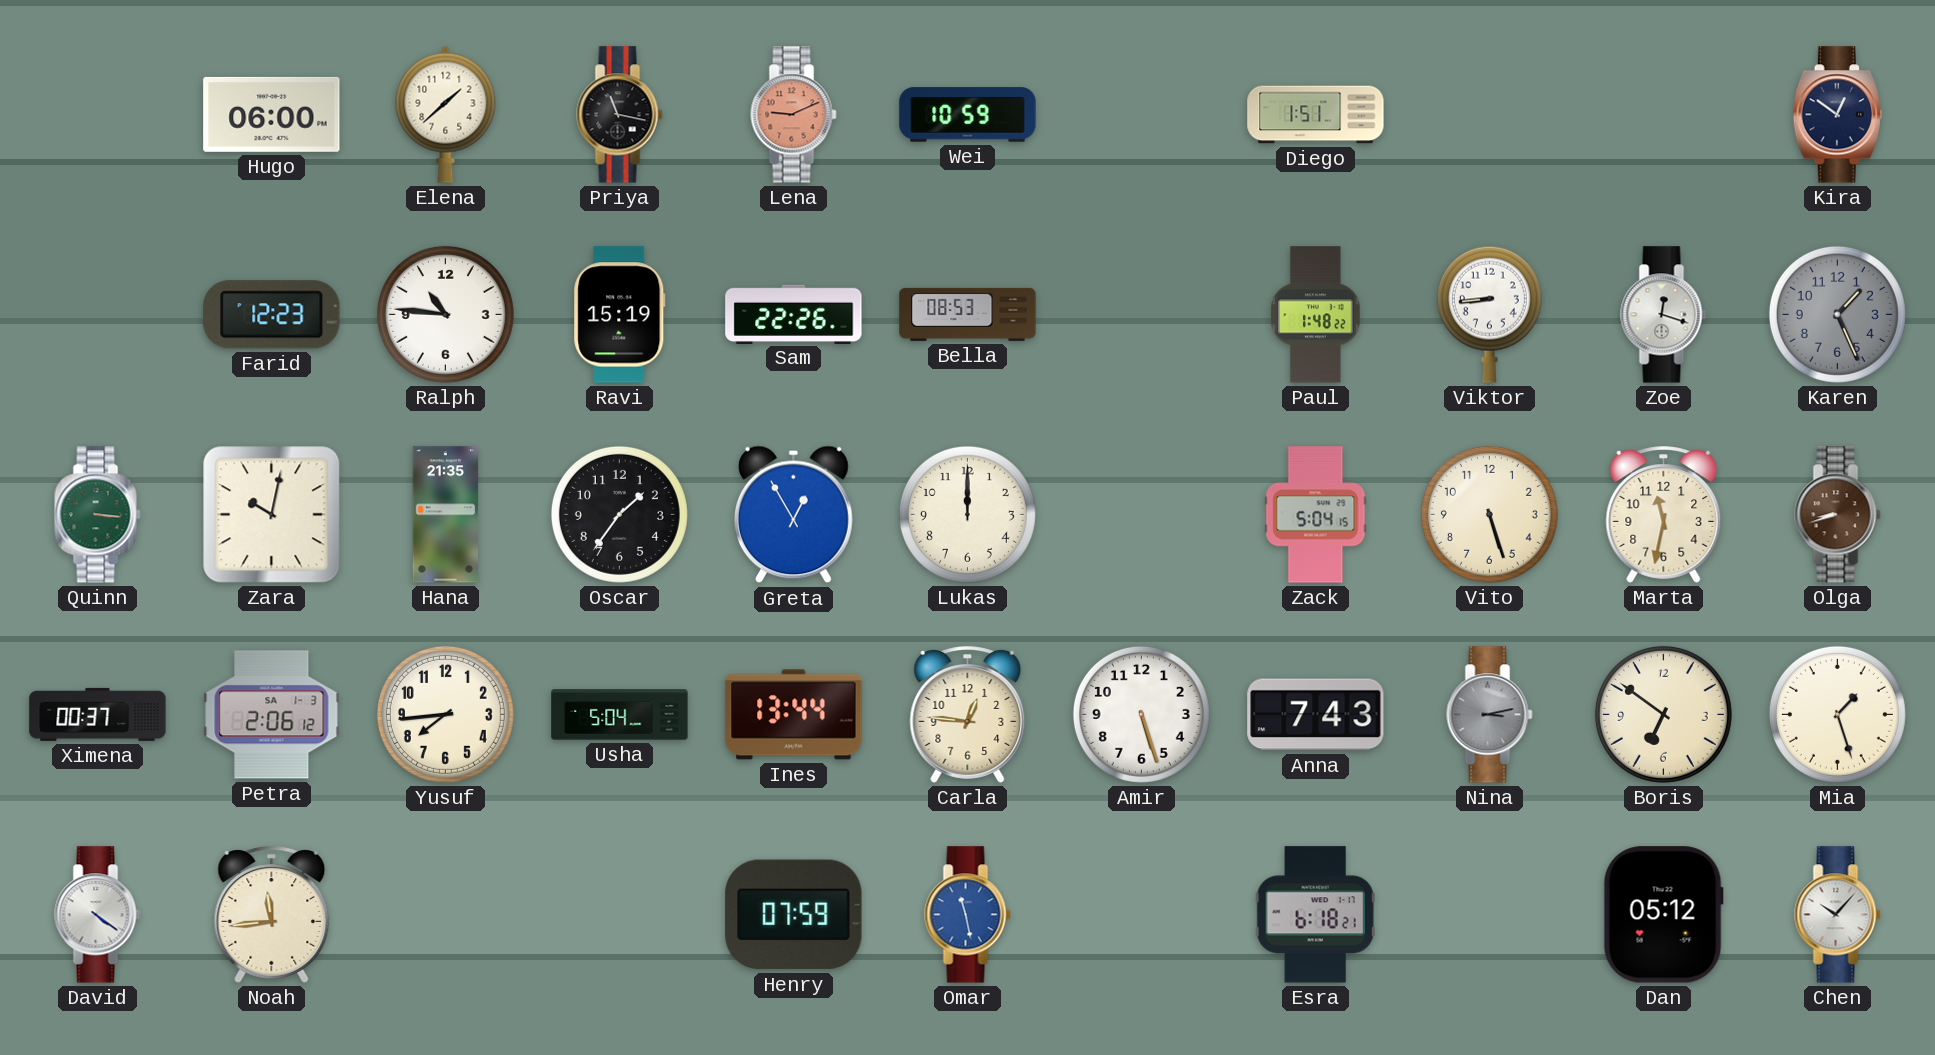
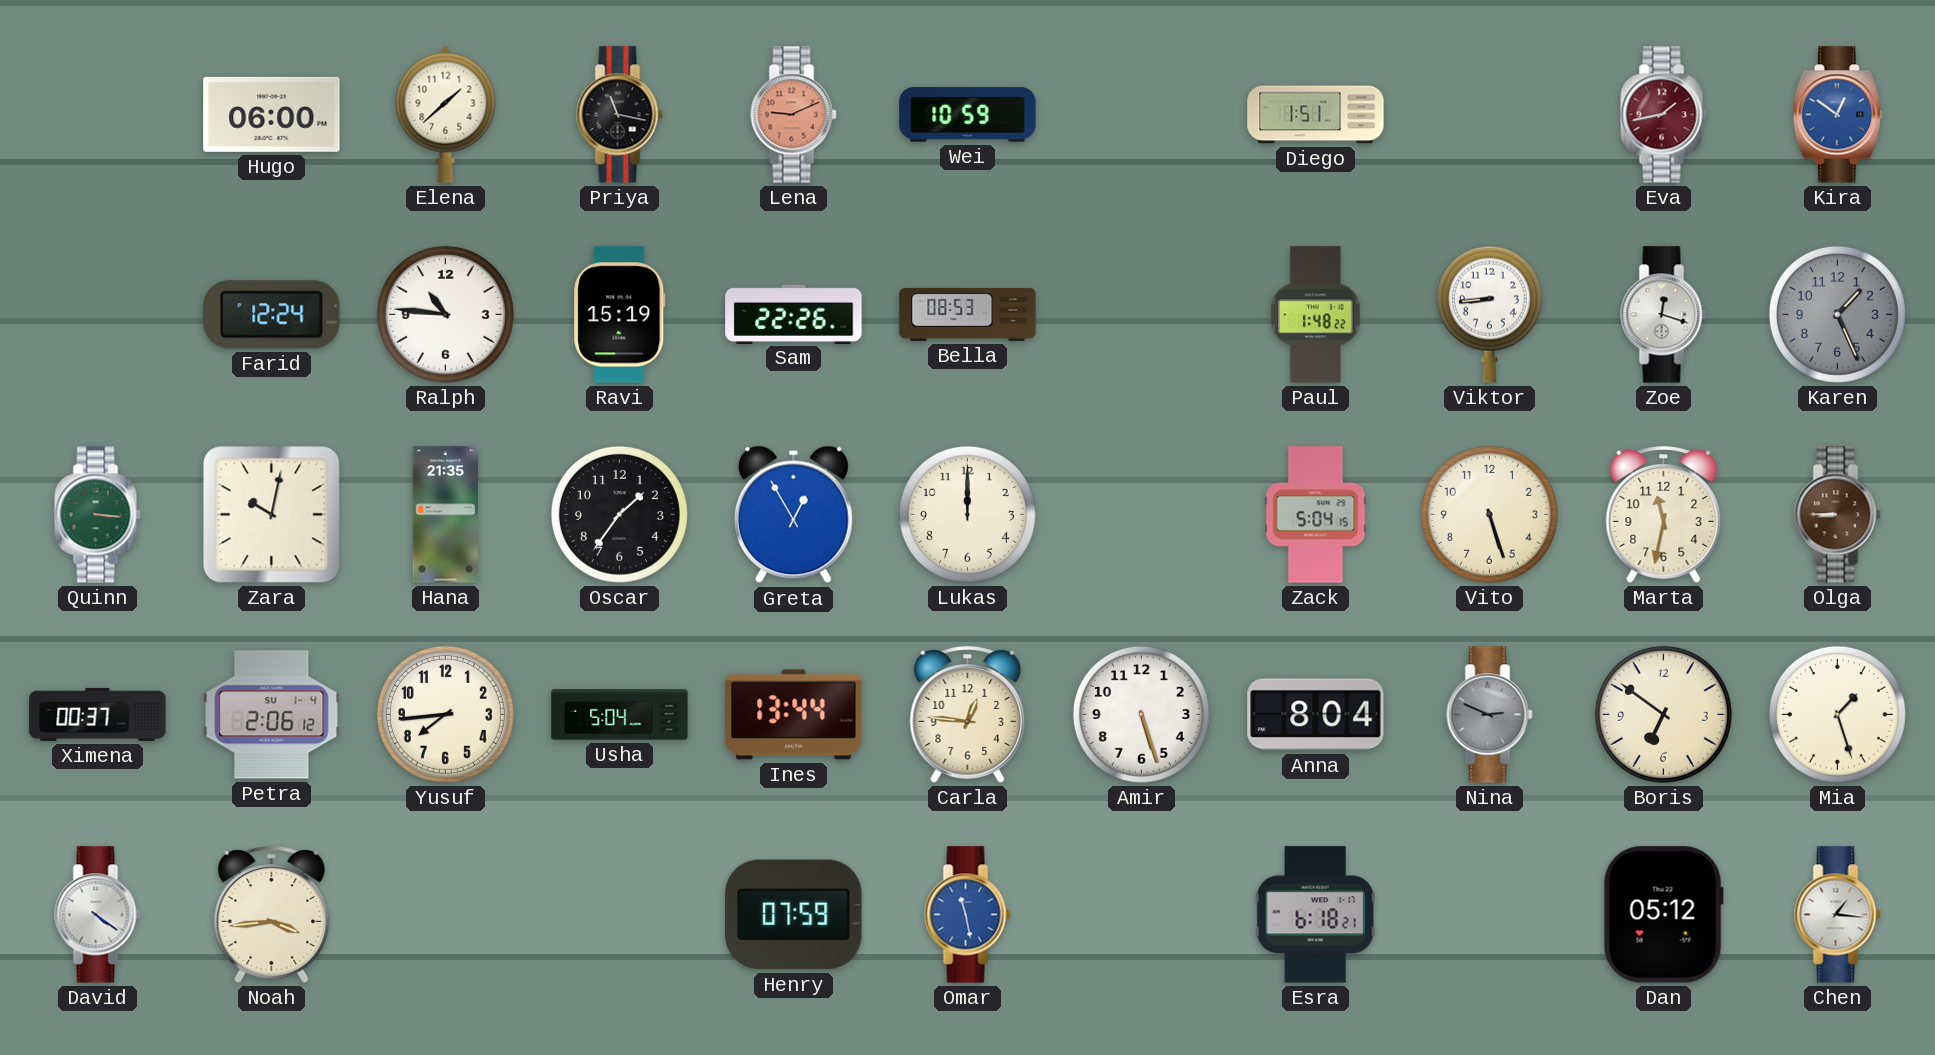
Eva: none -> 1:43 (1664, 115)
Kira dial: navy -> blue (1837, 115)
Farid: 12:23 -> 12:24 (272, 315)
Olga: 8:42 -> 8:45 (1838, 515)
Petra date: SA 1-3 -> SU 1-4 (272, 715)
Anna: 7:43 -> 8:04 (1316, 715)
Nina: 3:13 -> 2:49 (1490, 715)
Noah: 11:44 -> 3:44 (272, 915)
Chen: 10:07 -> 1:16 (1838, 915)
